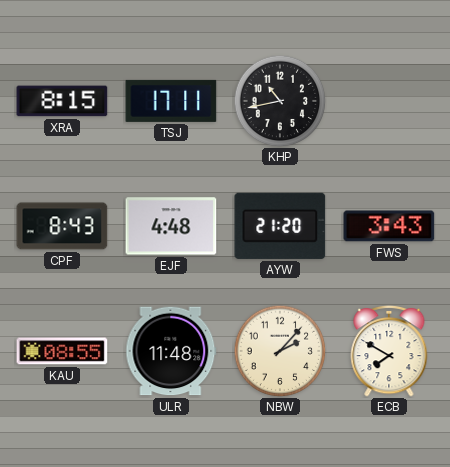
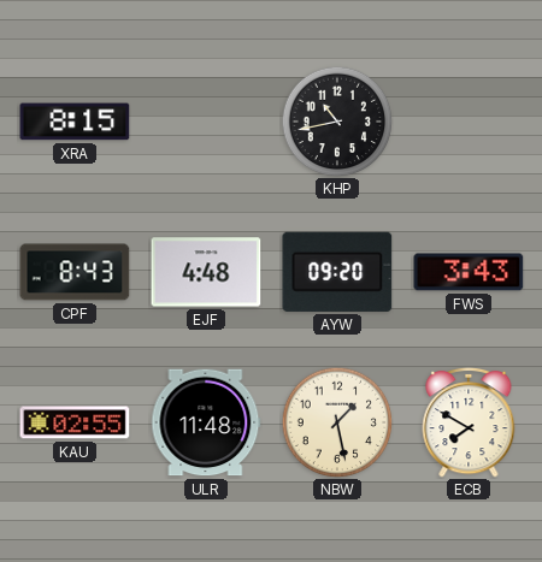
TSJ: 17:11 -> none (171, 101)
AYW: 21:20 -> 09:20 (337, 272)
KAU: 08:55 -> 02:55 (75, 422)
NBW: 2:07 -> 1:28 (337, 422)
